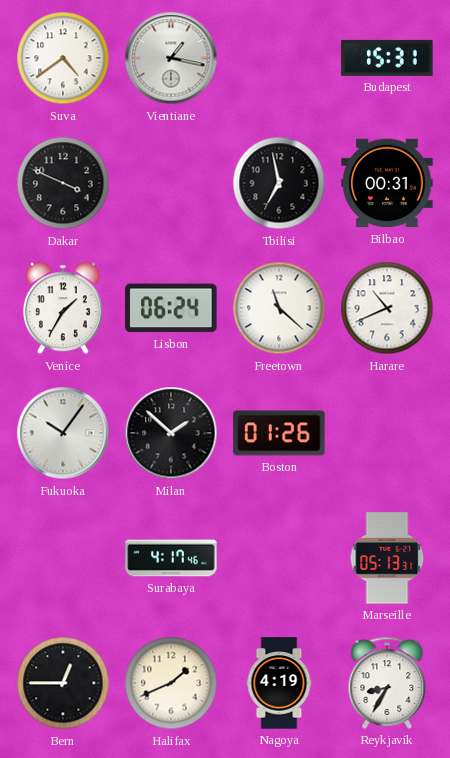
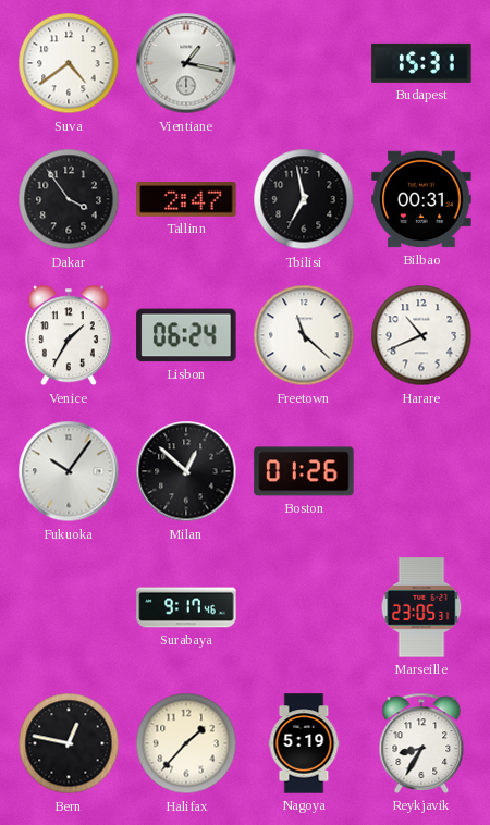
Dakar: 3:49 -> 3:54 (69, 199)
Tallinn: none -> 2:47 (186, 199)
Milan: 1:52 -> 12:52 (186, 471)
Surabaya: 4:17 -> 9:17 (186, 607)
Marseille: 05:13 -> 23:05 (421, 607)
Bern: 12:45 -> 12:47 (69, 743)
Halifax: 1:41 -> 1:37 (186, 743)
Nagoya: 4:19 -> 5:19 (304, 743)
